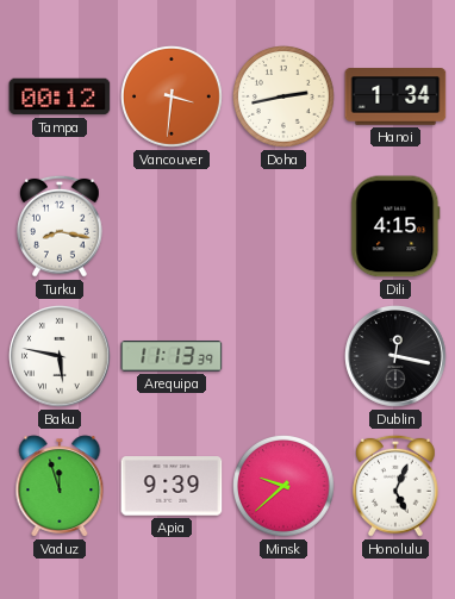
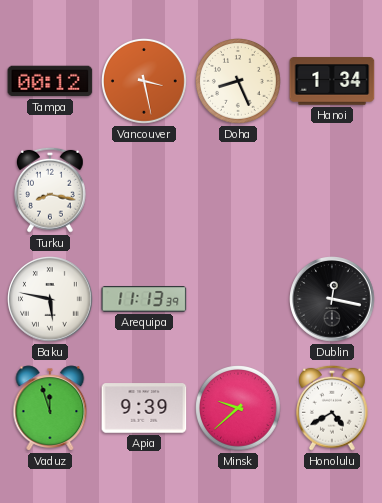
Vancouver: 3:31 -> 3:28 (145, 82)
Doha: 2:43 -> 8:26 (239, 82)
Dili: 4:15 -> none (395, 226)
Honolulu: 5:04 -> 4:40 (333, 408)
